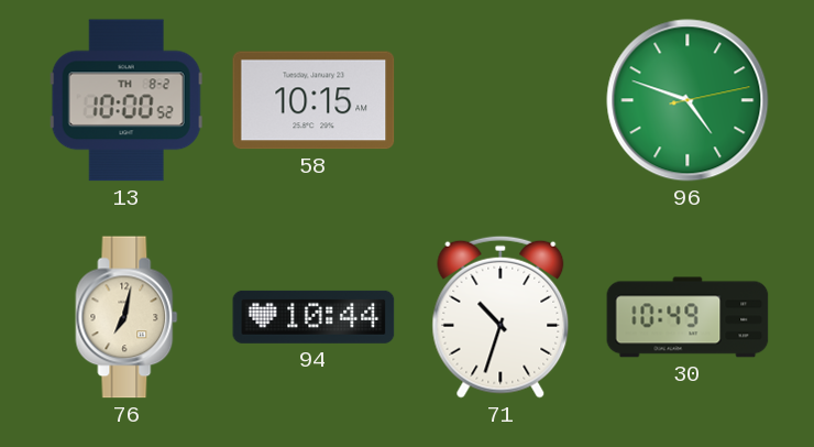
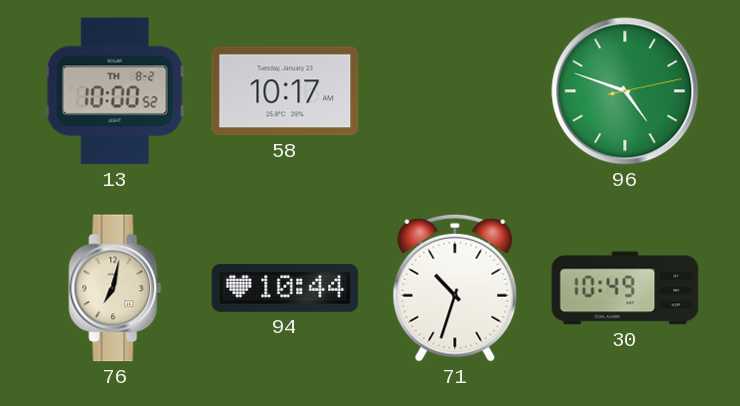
58: 10:15 -> 10:17 (285, 91)
